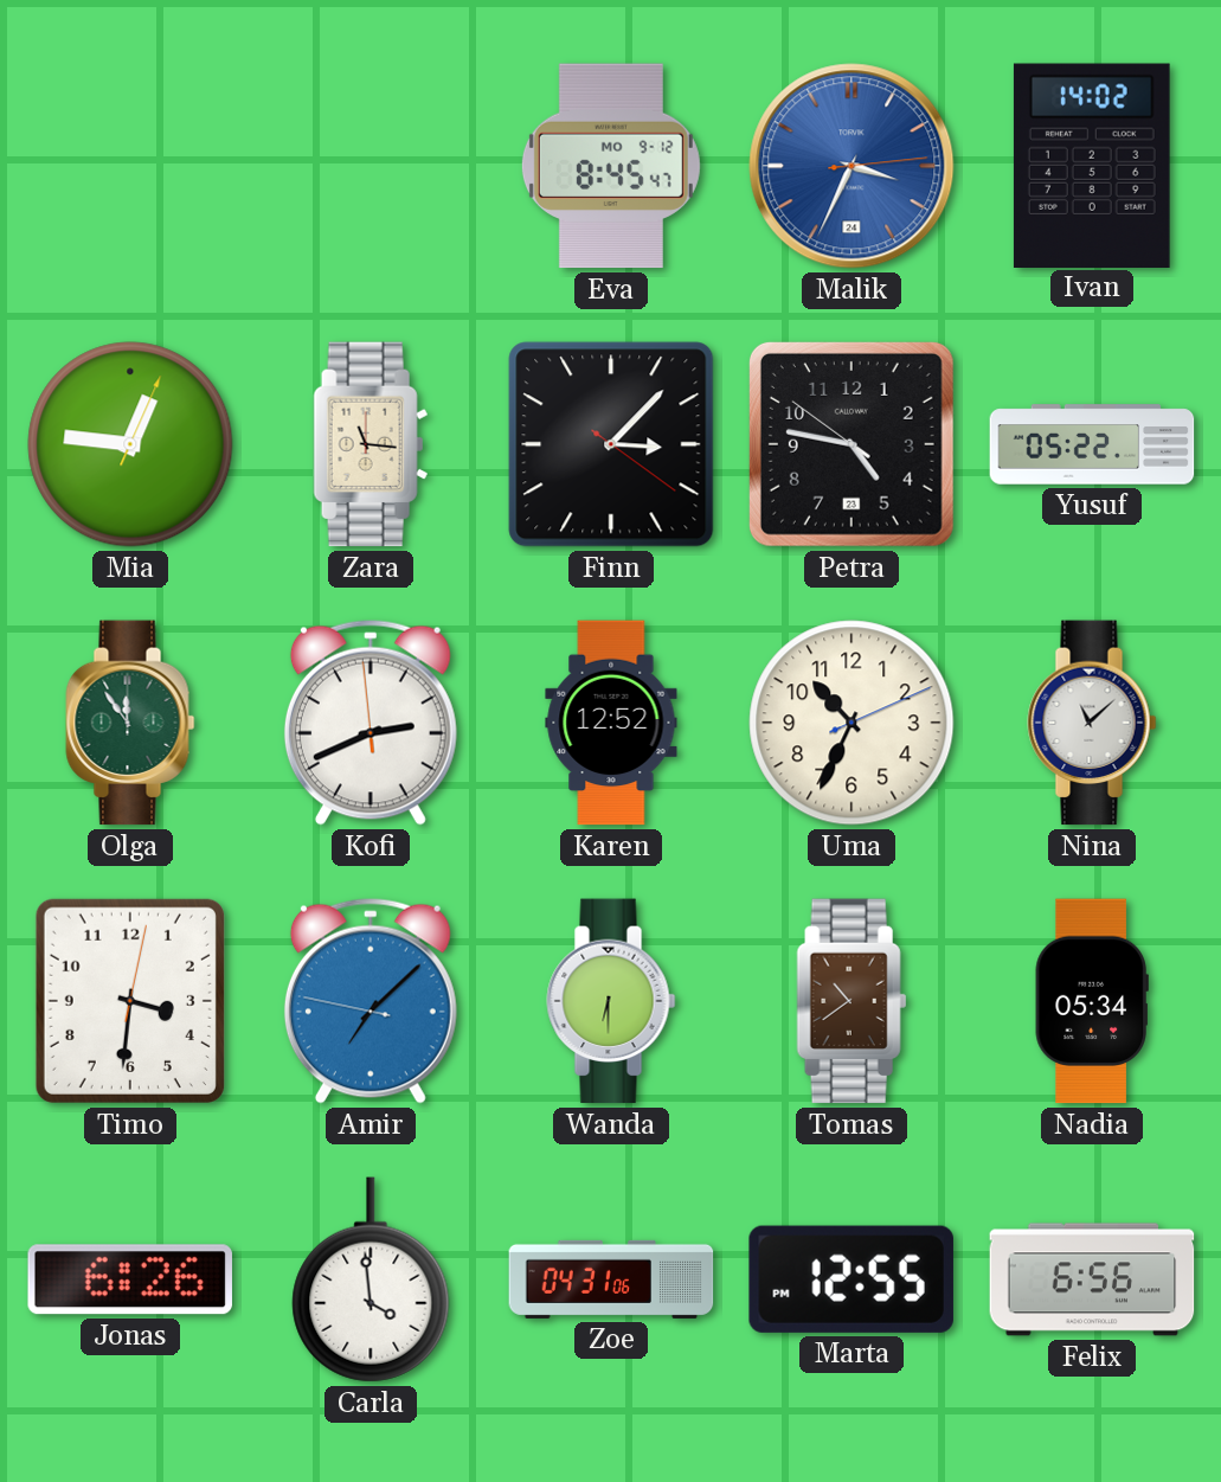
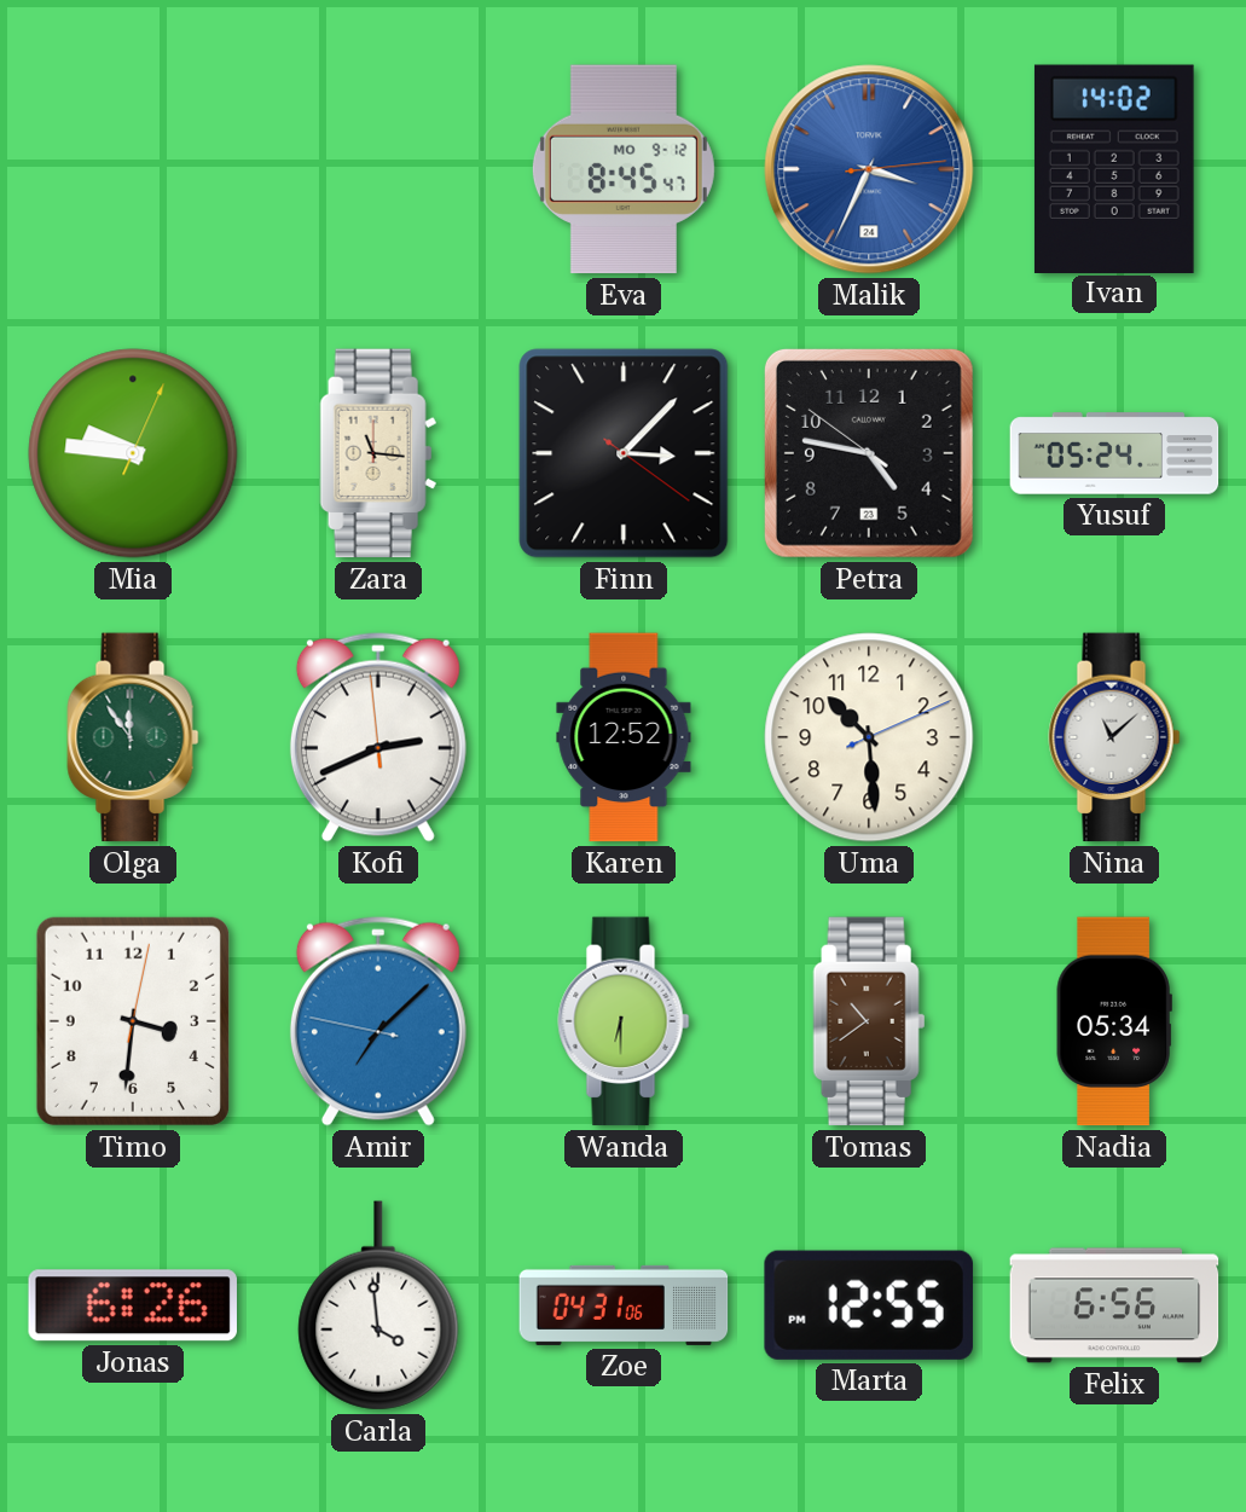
Mia: 12:46 -> 9:46 (133, 453)
Yusuf: 05:22 -> 05:24 (1114, 453)
Uma: 10:34 -> 10:29 (869, 737)
